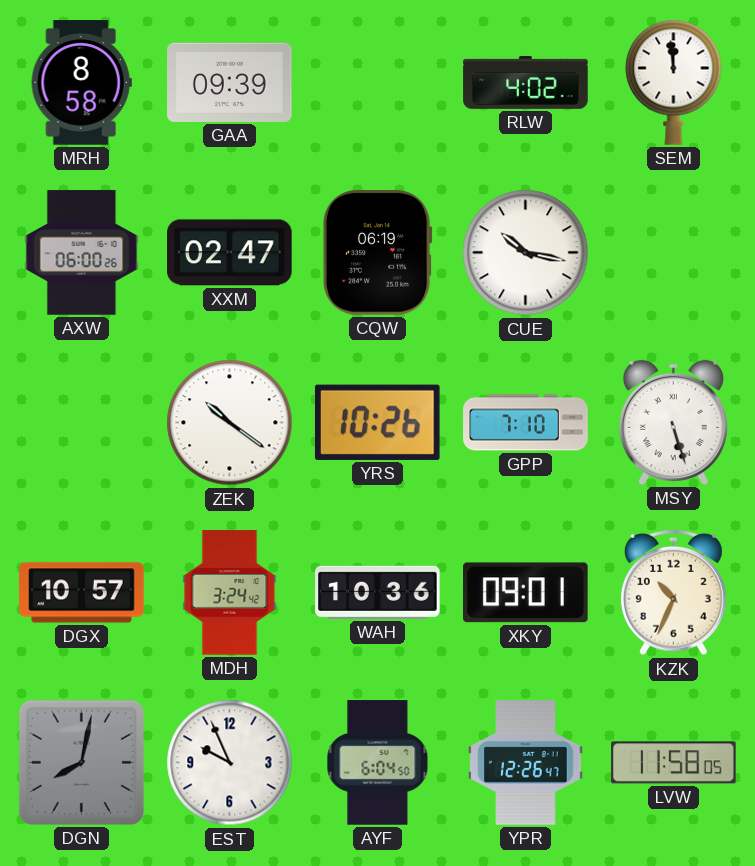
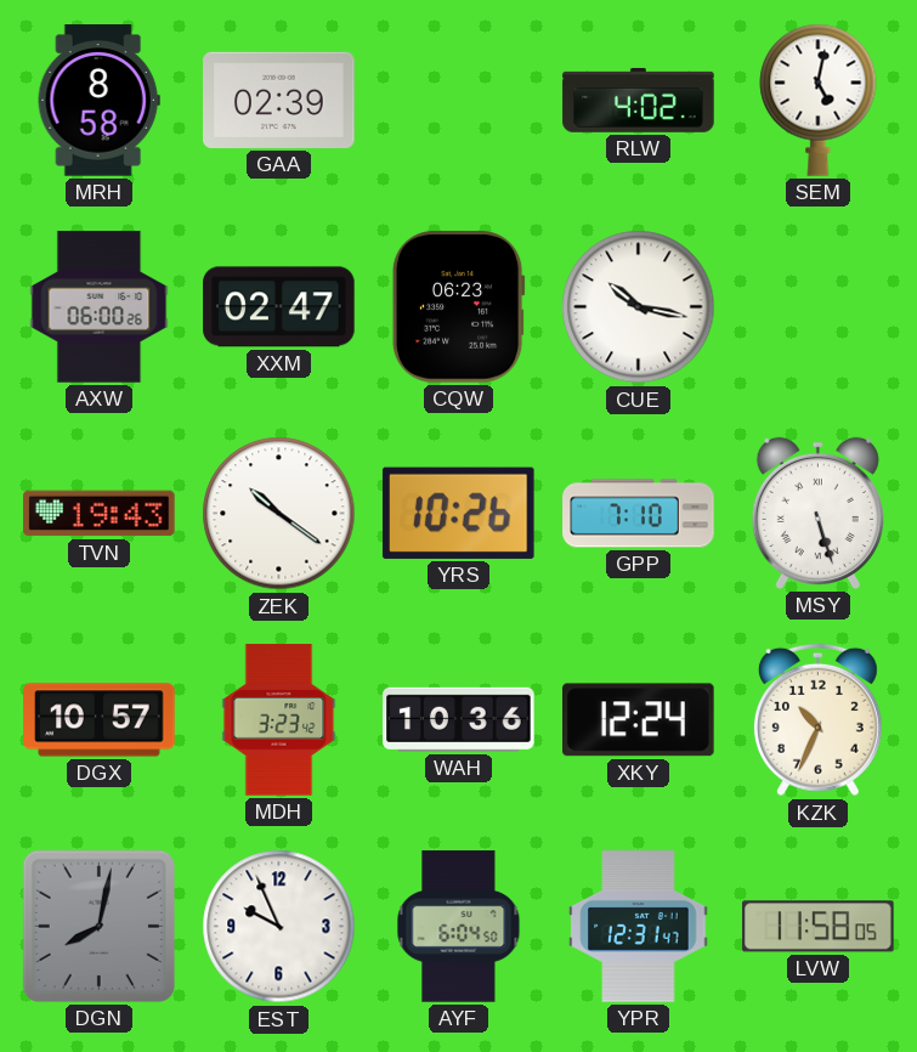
GAA: 09:39 -> 02:39 (279, 100)
SEM: 11:59 -> 5:02 (819, 100)
CQW: 06:19 -> 06:23 (458, 307)
TVN: none -> 19:43 (100, 514)
MDH: 3:24 -> 3:23 (279, 720)
XKY: 09:01 -> 12:24 (639, 720)
YPR: 12:26 -> 12:31 (639, 927)
